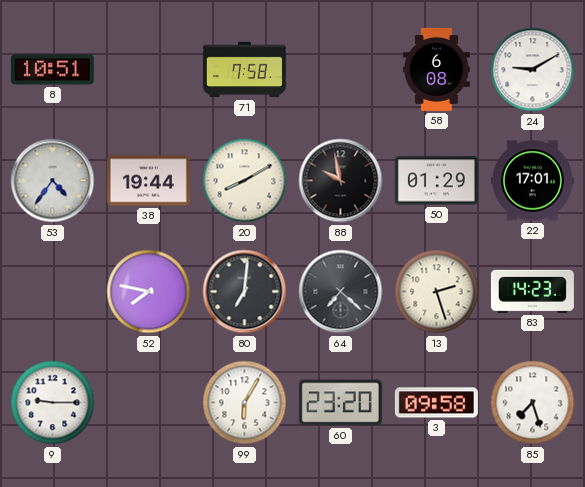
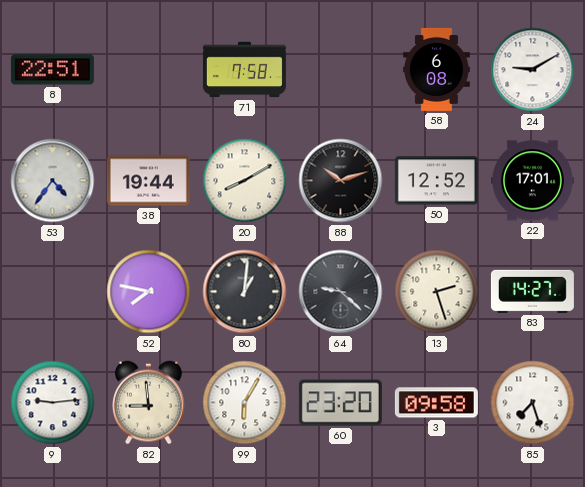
8: 10:51 -> 22:51 (52, 70)
88: 9:58 -> 10:12 (341, 181)
50: 01:29 -> 12:52 (436, 181)
80: 7:01 -> 1:01 (245, 292)
64: 7:22 -> 9:22 (341, 292)
83: 14:23 -> 14:27 (532, 291)
9: 9:15 -> 9:14 (53, 403)
82: none -> 8:59 (149, 403)
